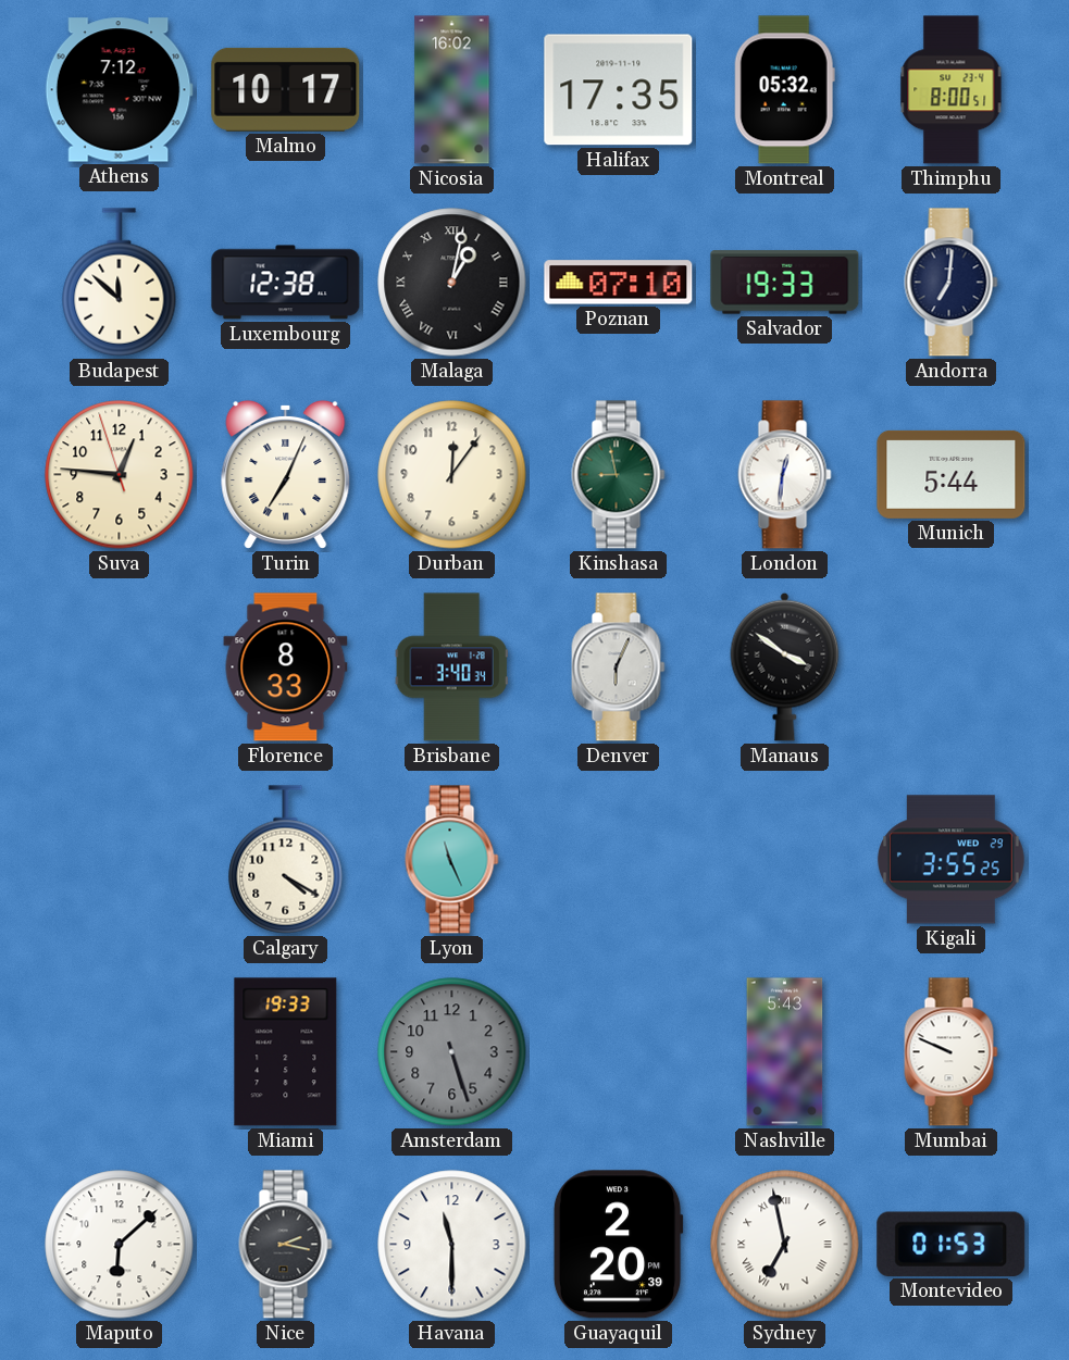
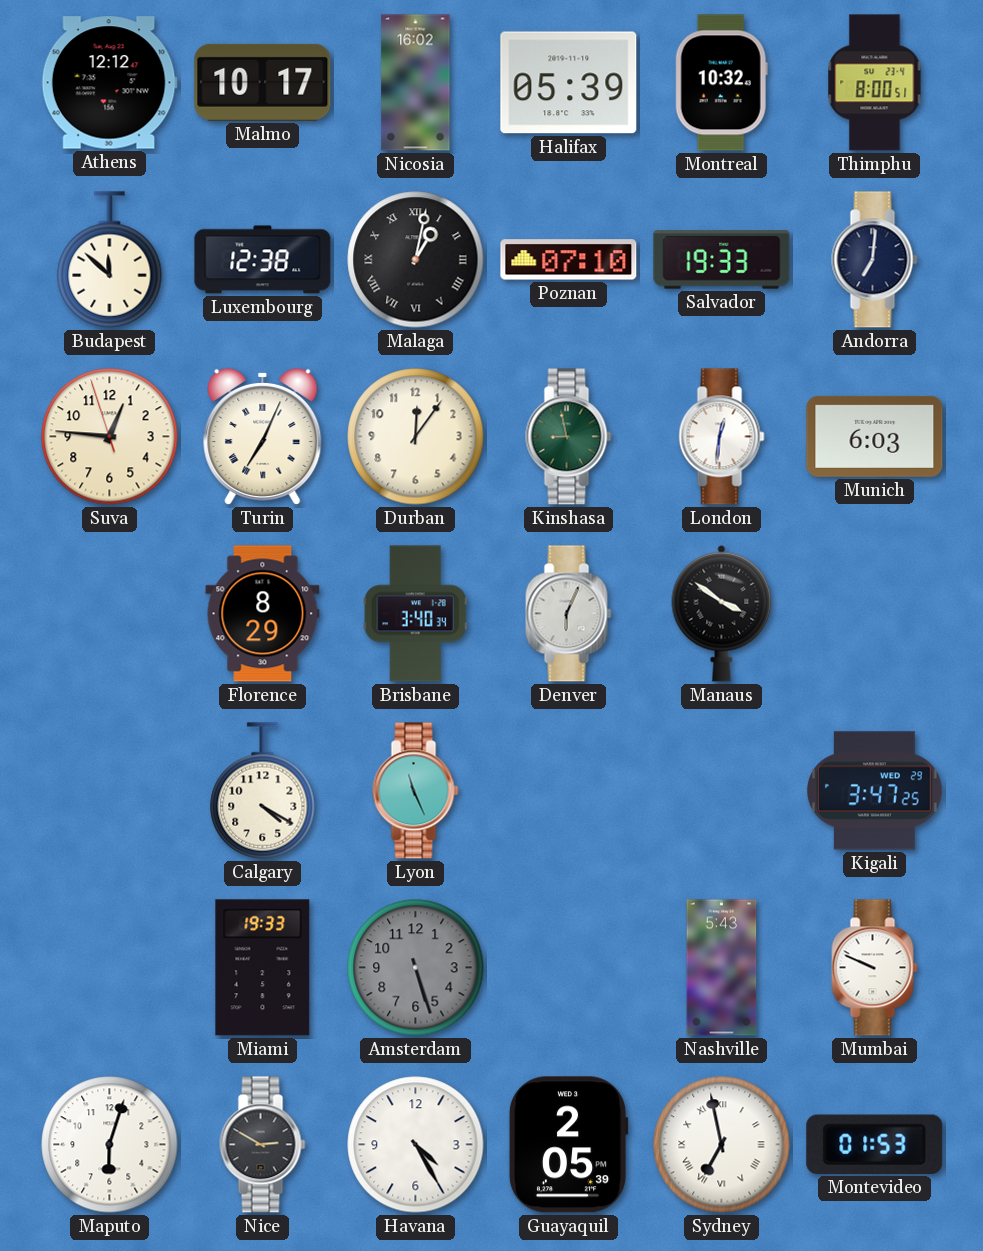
Athens: 7:12 -> 12:12 (109, 83)
Halifax: 17:35 -> 05:39 (569, 83)
Montreal: 05:32 -> 10:32 (721, 83)
Munich: 5:44 -> 6:03 (875, 436)
Florence: 8:33 -> 8:29 (263, 614)
Kigali: 3:55 -> 3:47 (874, 791)
Maputo: 6:08 -> 6:03 (110, 1145)
Nice: 2:17 -> 2:50 (263, 1145)
Havana: 11:30 -> 4:25 (416, 1145)
Guayaquil: 2:20 -> 2:05 (568, 1145)
